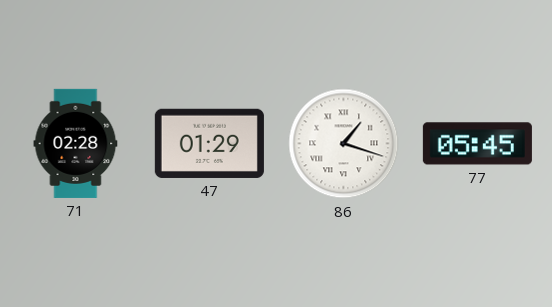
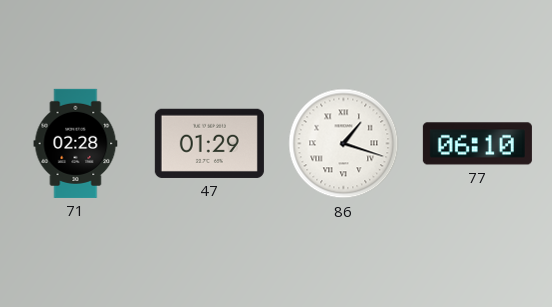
77: 05:45 -> 06:10 (477, 144)
